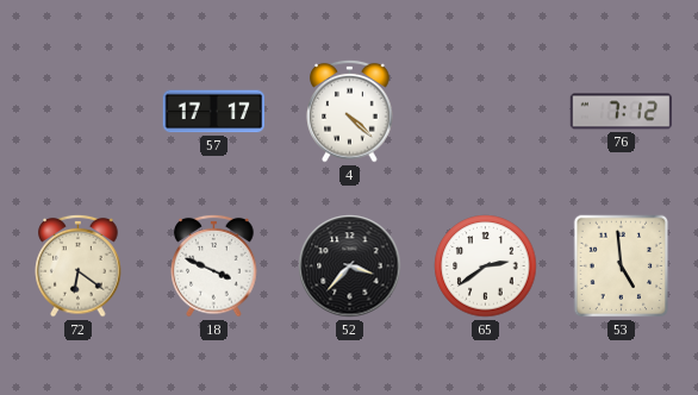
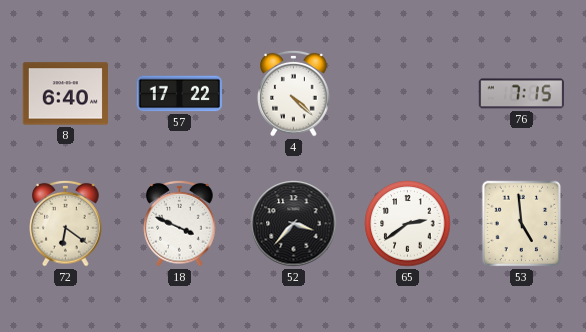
8: none -> 6:40 (65, 94)
57: 17:17 -> 17:22 (179, 94)
76: 7:12 -> 7:15 (521, 94)
